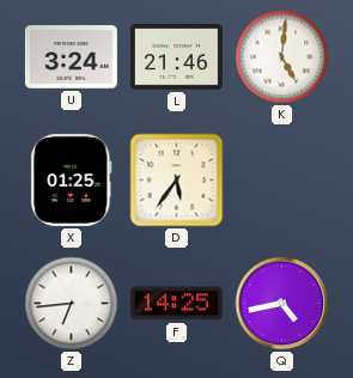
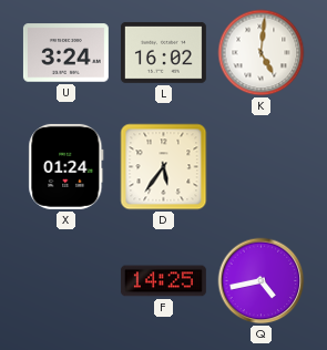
L: 21:46 -> 16:02 (163, 53)
X: 01:25 -> 01:24 (67, 166)
Z: 6:44 -> none (72, 304)
